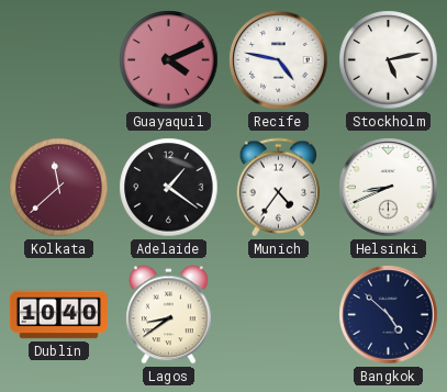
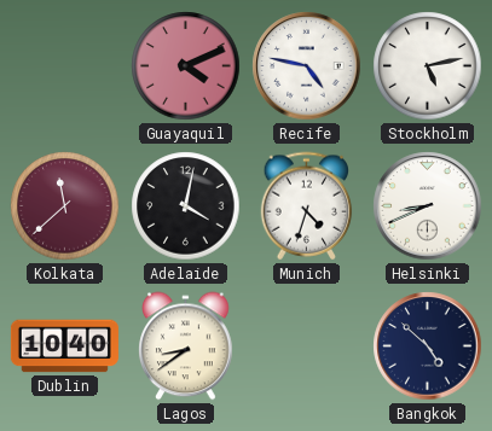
Adelaide: 1:21 -> 4:02 (186, 206)
Munich: 4:36 -> 4:33 (307, 206)
